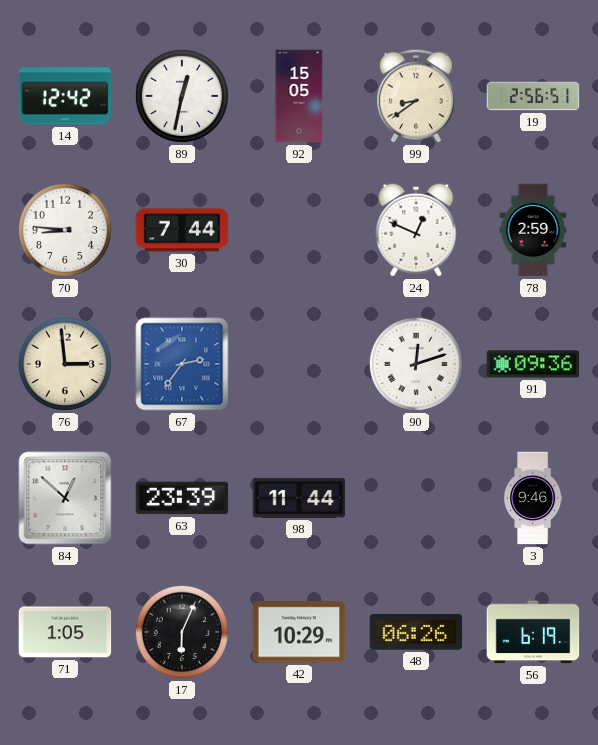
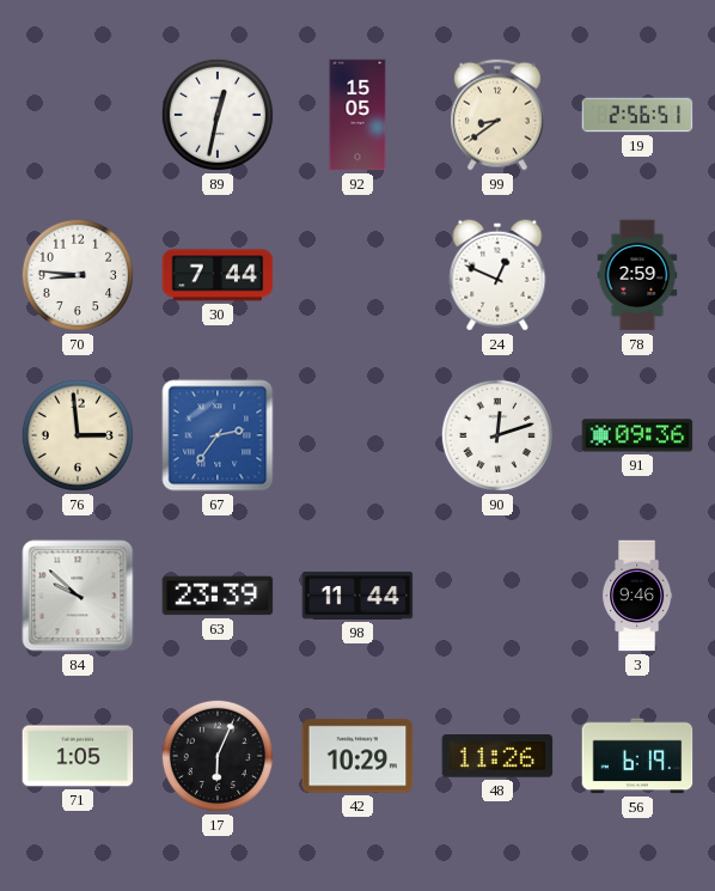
14: 12:42 -> none (65, 96)
84: 12:52 -> 9:52 (78, 596)
48: 06:26 -> 11:26 (497, 756)
